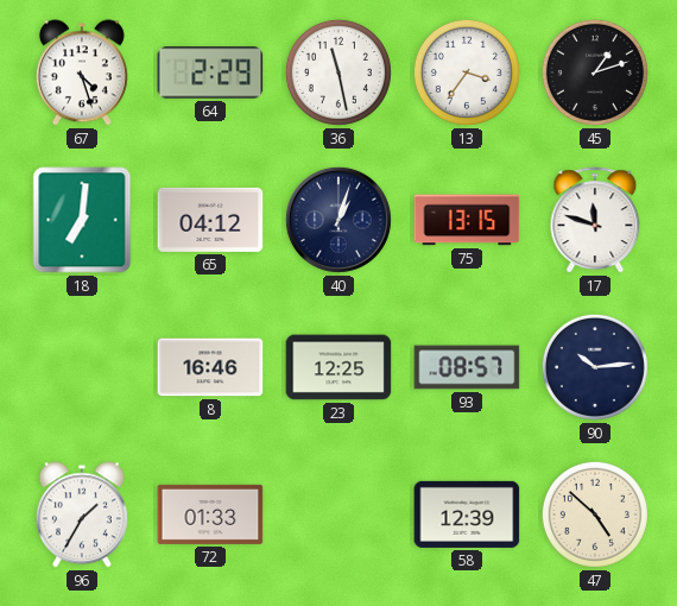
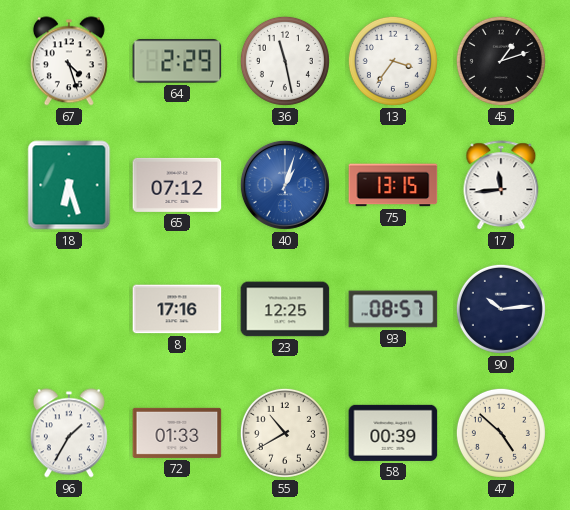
18: 7:01 -> 6:27 (69, 185)
65: 04:12 -> 07:12 (177, 185)
40 dial: navy -> blue (285, 185)
17: 11:48 -> 11:44 (501, 186)
8: 16:46 -> 17:16 (177, 309)
55: none -> 10:40 (285, 433)
58: 12:39 -> 00:39 (393, 433)
